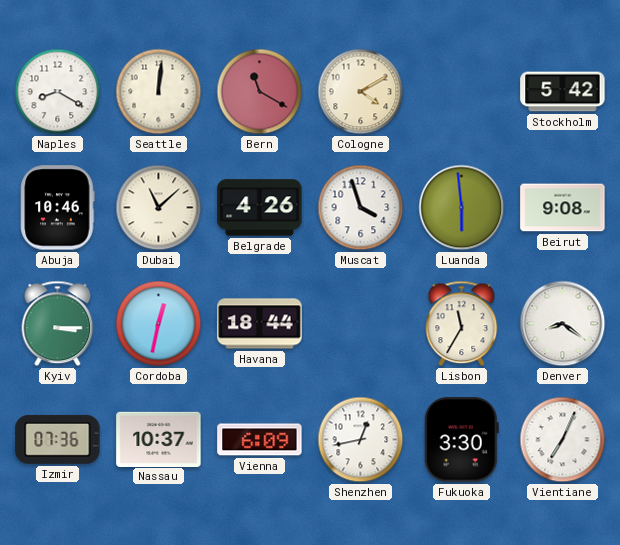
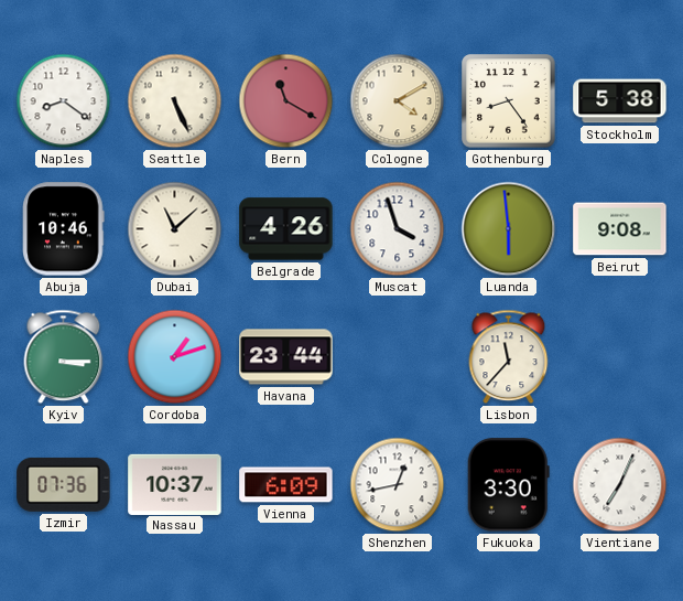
Naples: 8:20 -> 8:21 (64, 101)
Seattle: 12:01 -> 5:26 (175, 101)
Gothenburg: none -> 8:24 (509, 101)
Stockholm: 5:42 -> 5:38 (620, 101)
Cordoba: 12:32 -> 1:12 (175, 357)
Havana: 18:44 -> 23:44 (286, 357)
Lisbon: 11:35 -> 11:37 (509, 357)
Denver: 8:21 -> none (563, 324)
